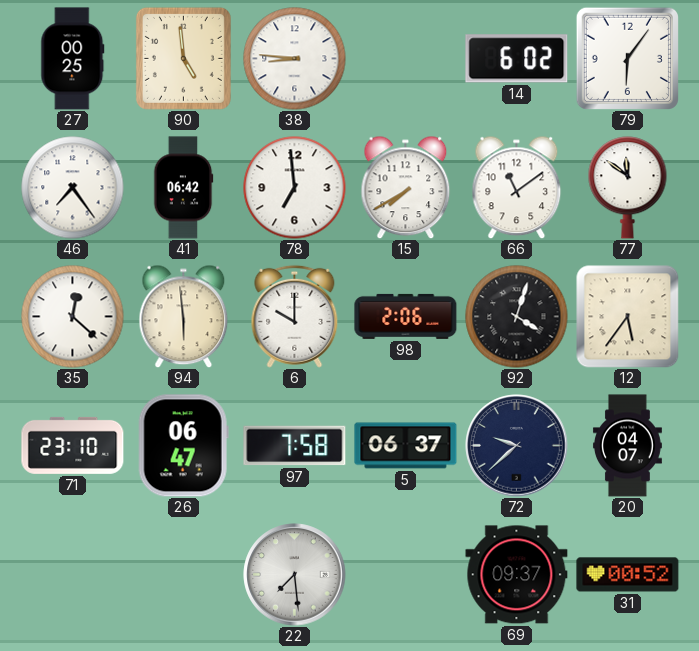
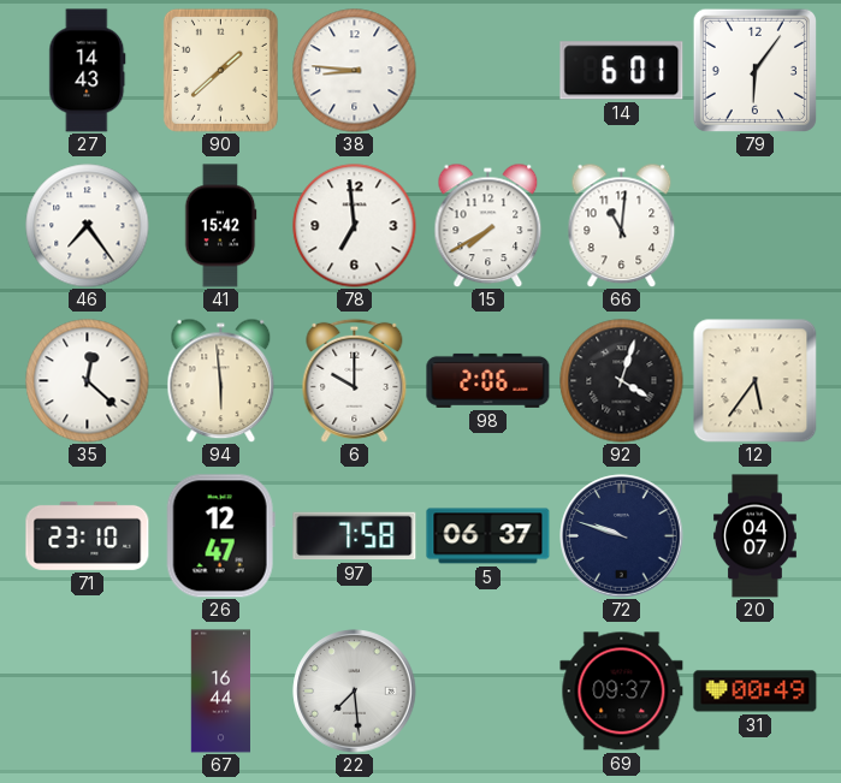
27: 00:25 -> 14:43 (88, 71)
90: 4:59 -> 1:38 (220, 70)
14: 6:02 -> 6:01 (622, 71)
41: 06:42 -> 15:42 (220, 226)
66: 11:09 -> 11:01 (622, 225)
77: 11:51 -> none (628, 188)
26: 06:47 -> 12:47 (220, 536)
72: 9:38 -> 9:48 (622, 536)
67: none -> 16:44 (221, 692)
31: 00:52 -> 00:49 (756, 692)
